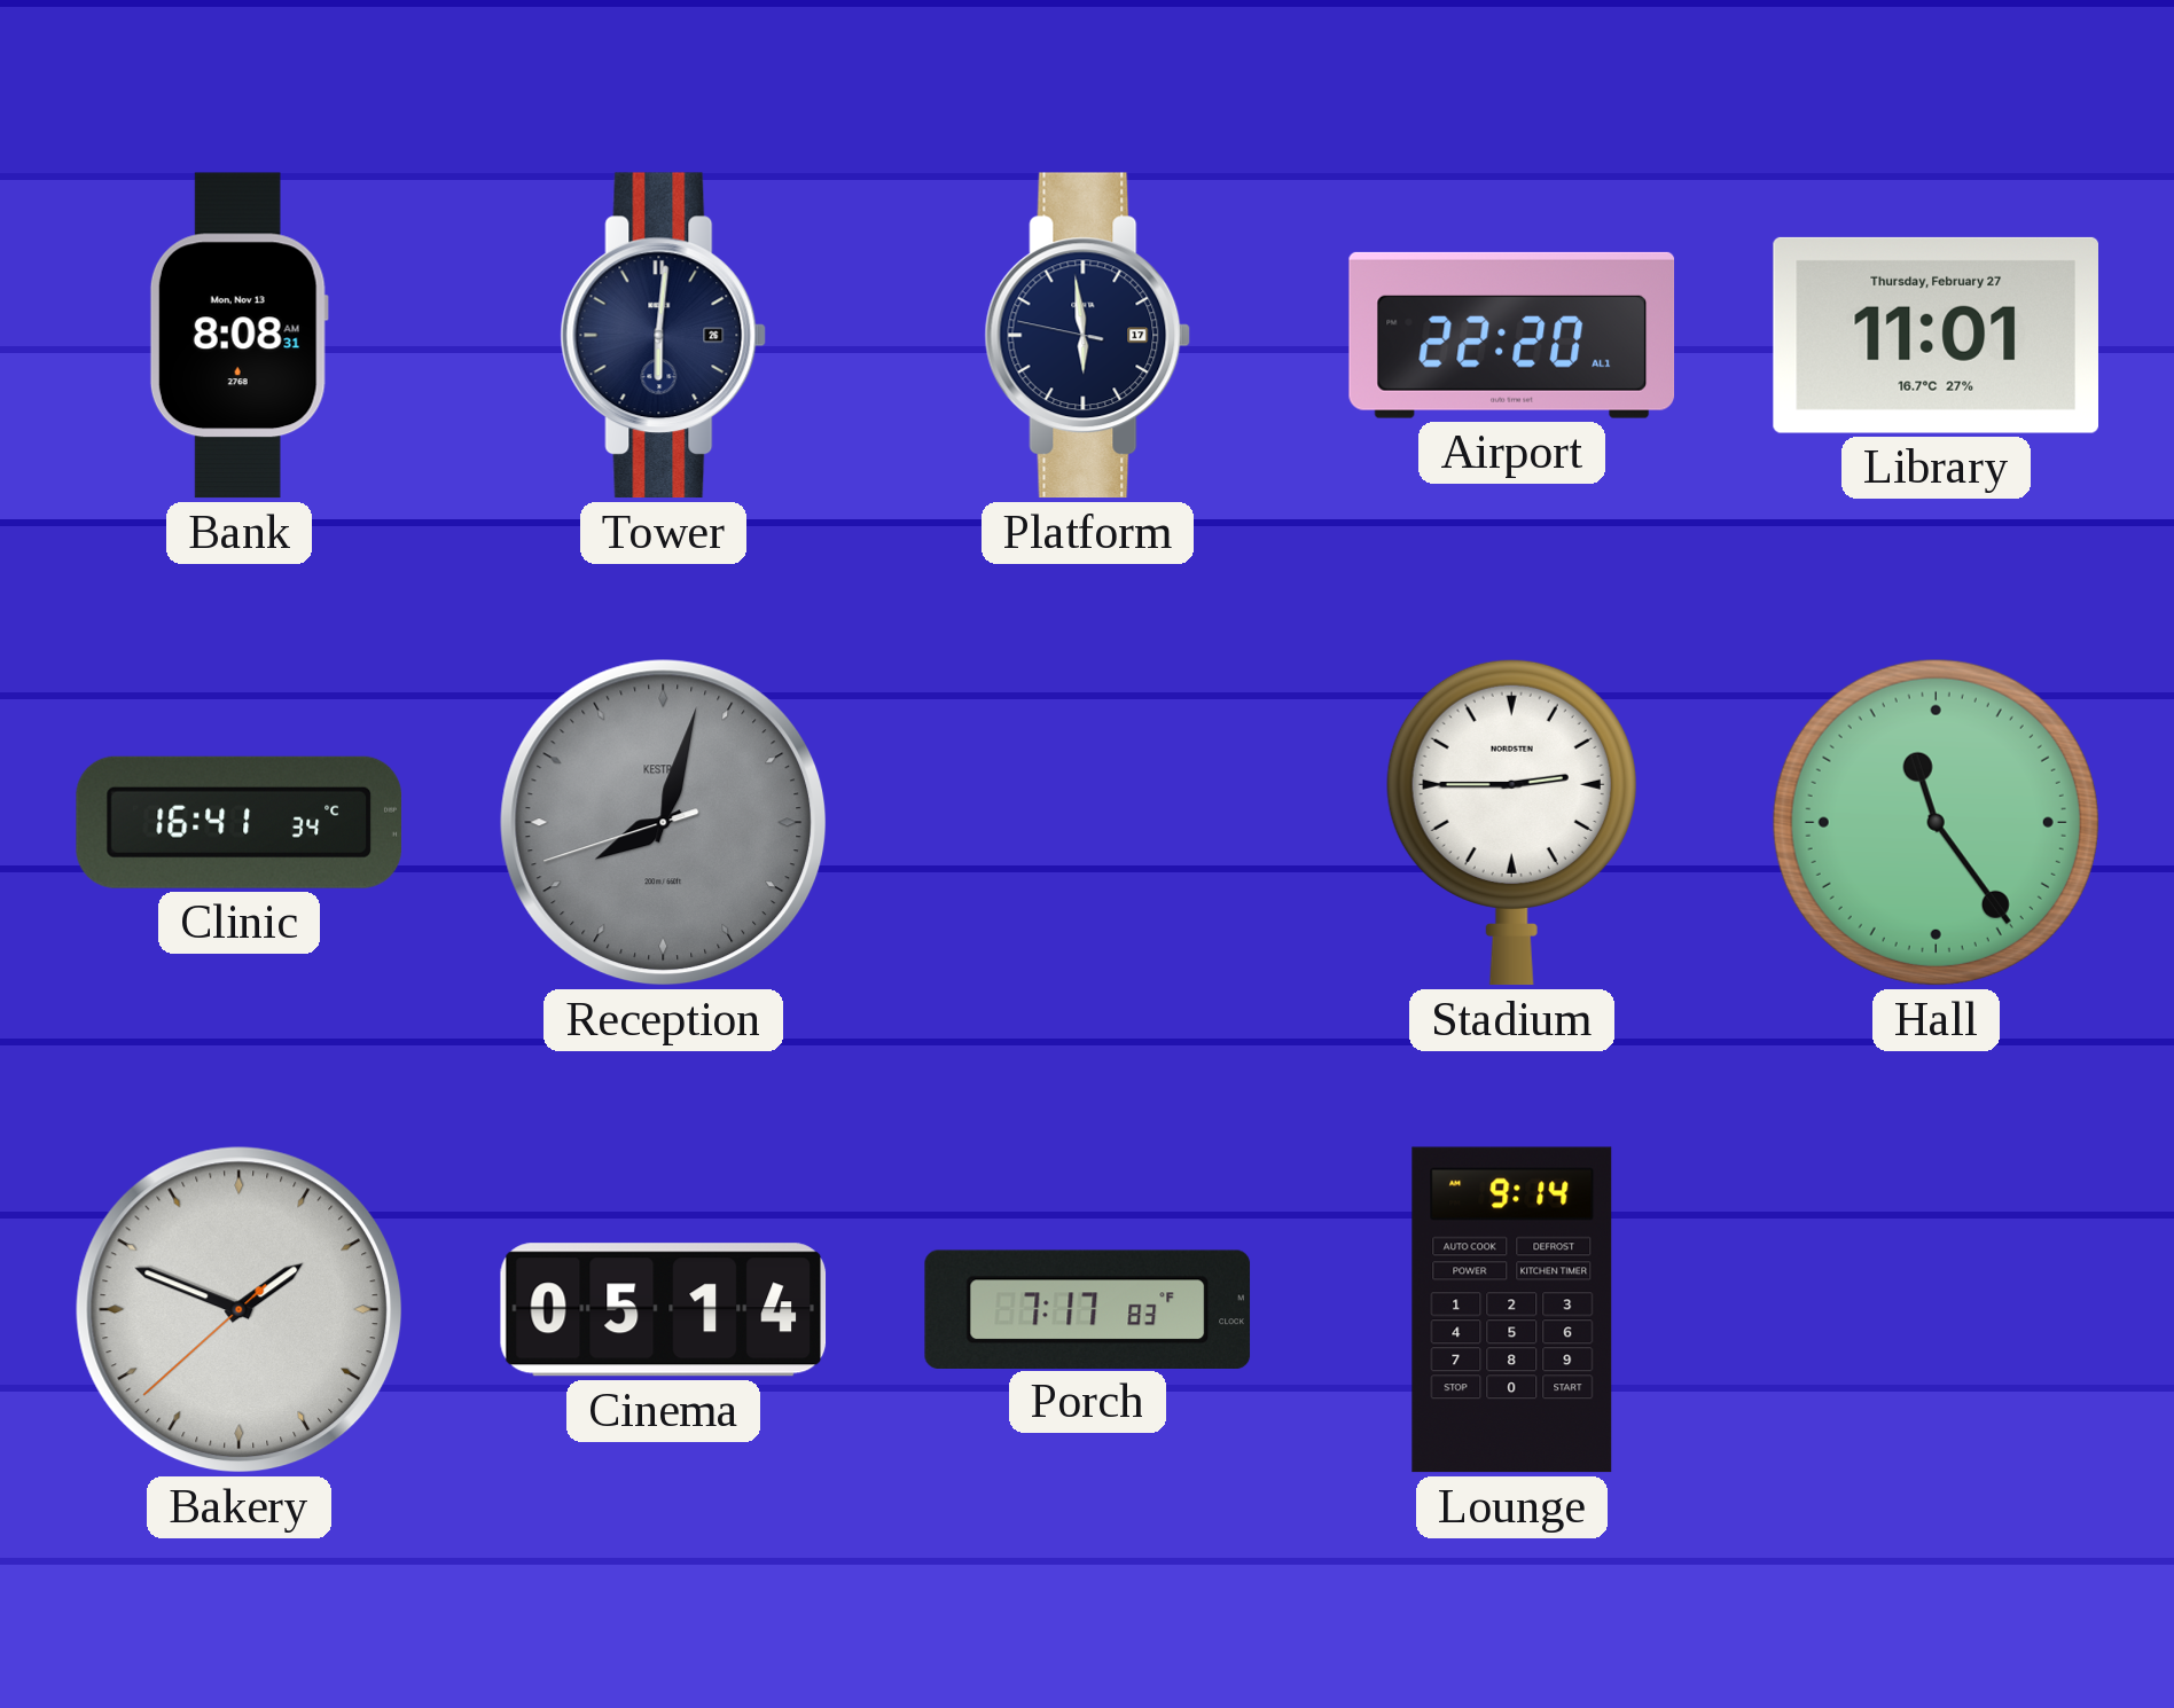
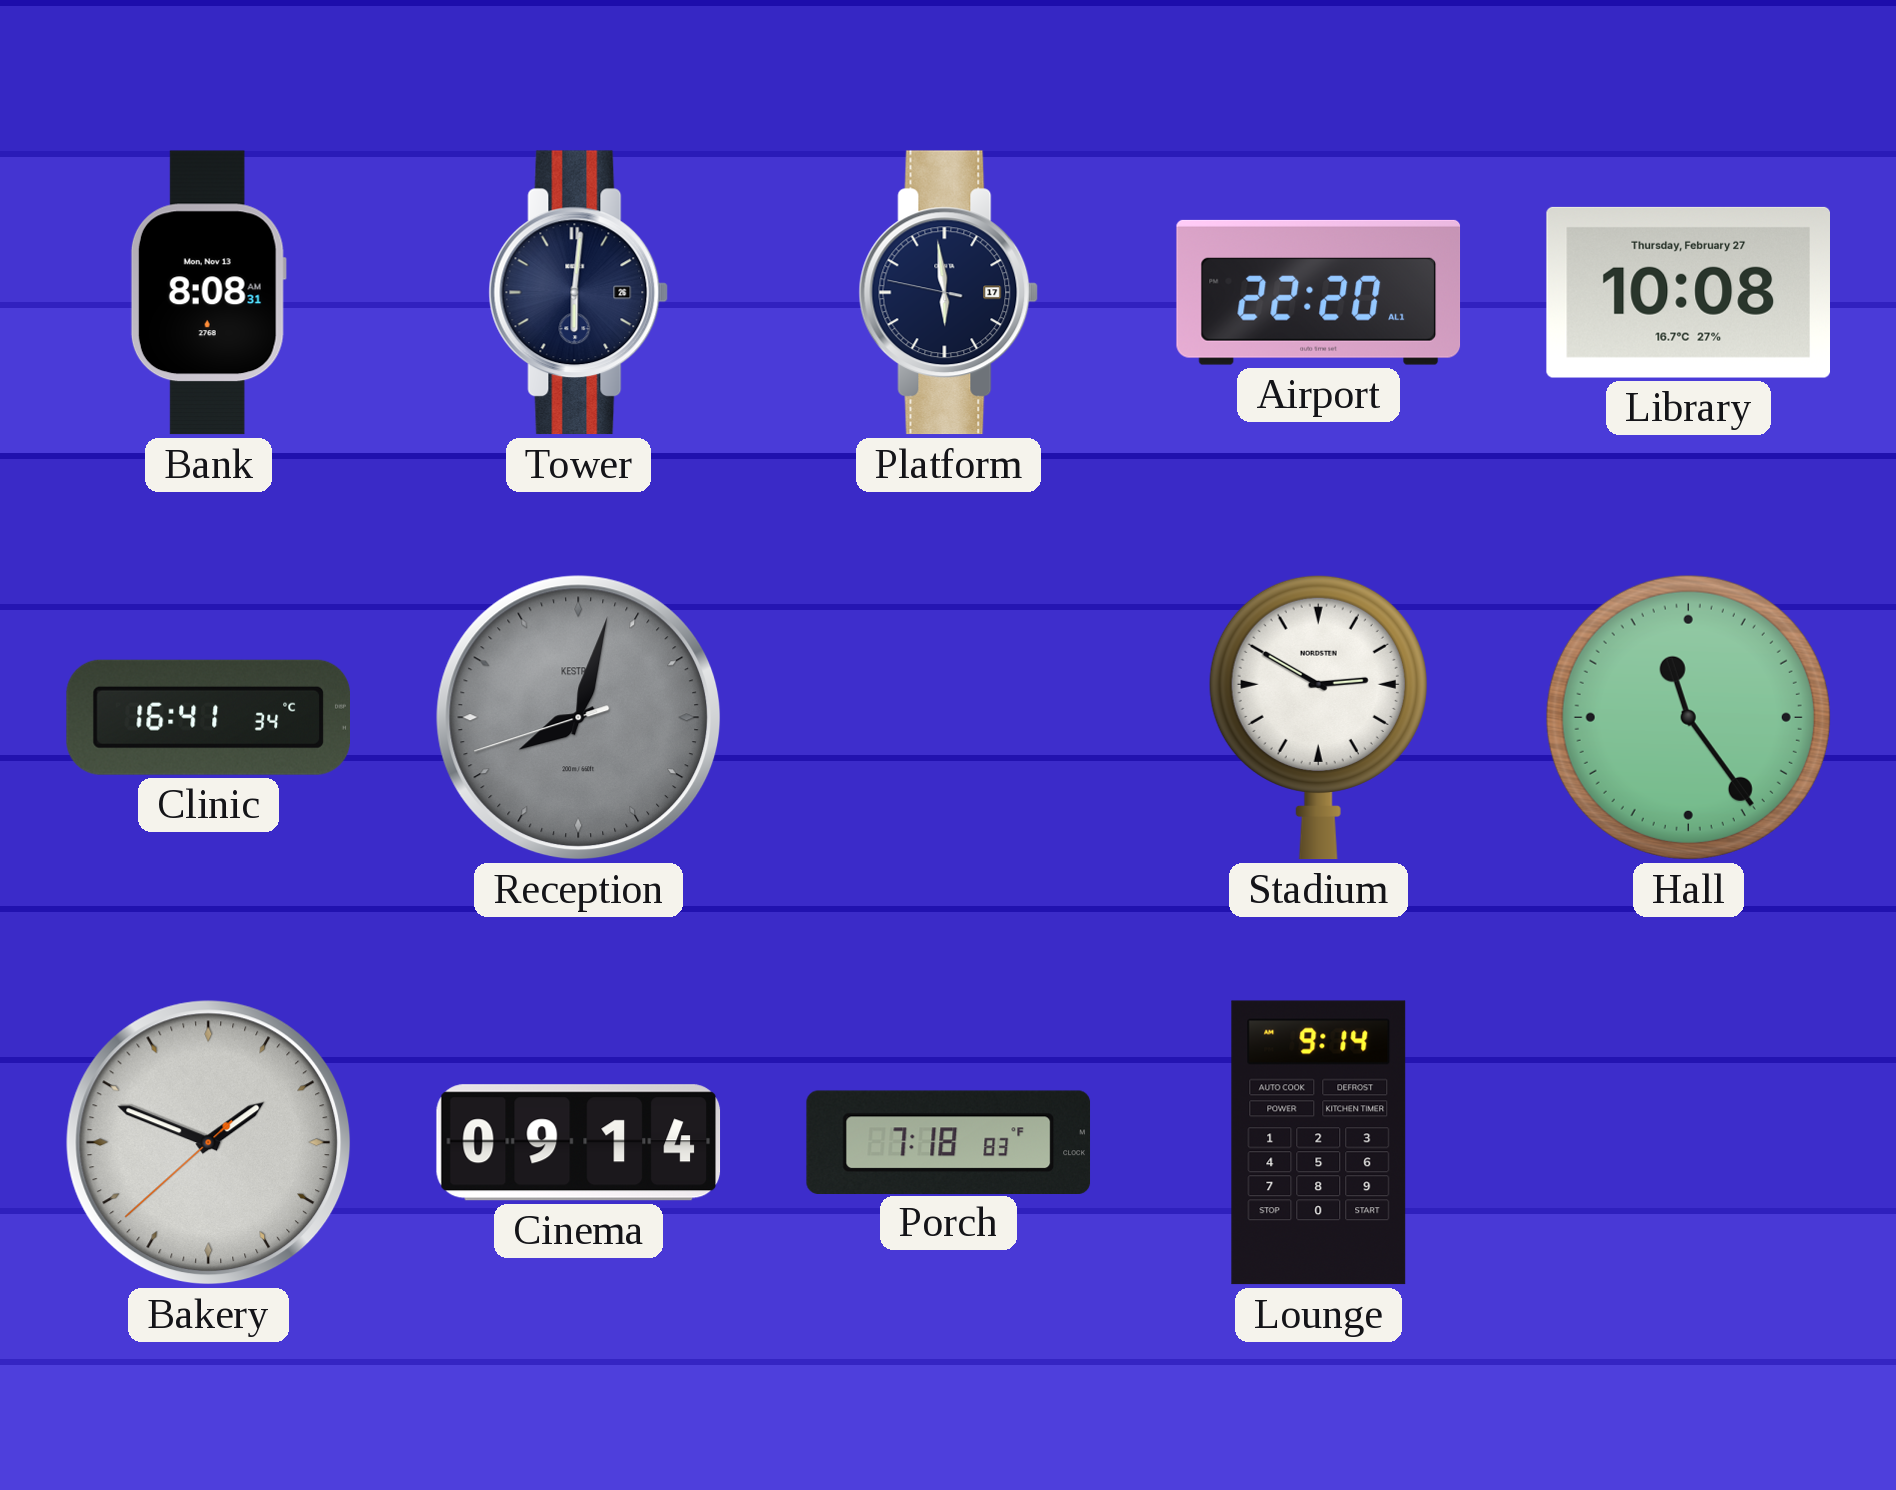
Library: 11:01 -> 10:08 (1688, 292)
Stadium: 2:45 -> 2:50 (1318, 717)
Cinema: 05:14 -> 09:14 (579, 1143)
Porch: 7:17 -> 7:18 (949, 1142)
